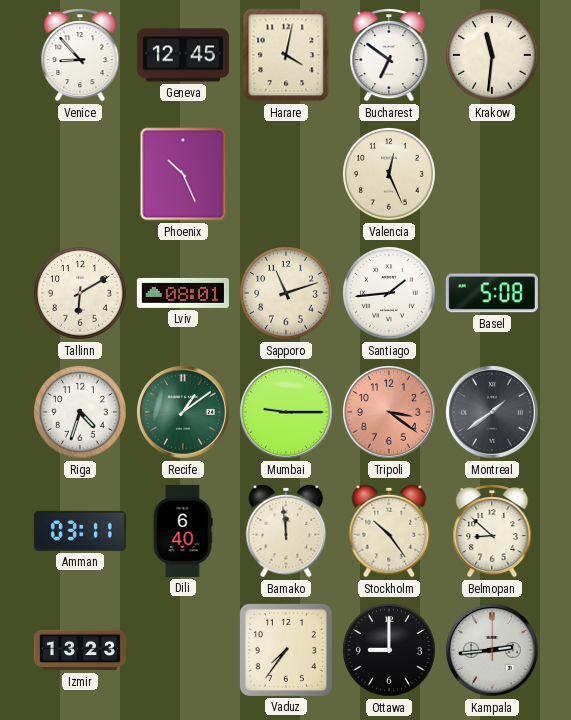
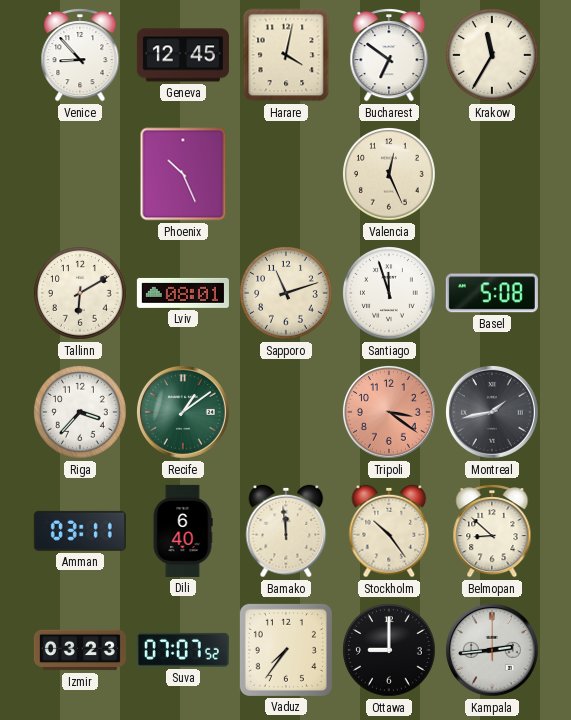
Krakow: 11:31 -> 11:35 (493, 56)
Santiago: 1:44 -> 11:57 (390, 294)
Riga: 4:33 -> 3:37 (81, 413)
Mumbai: 9:15 -> none (286, 412)
Montreal: 1:39 -> 1:43 (492, 412)
Izmir: 13:23 -> 03:23 (80, 650)
Suva: none -> 07:07 (183, 650)
